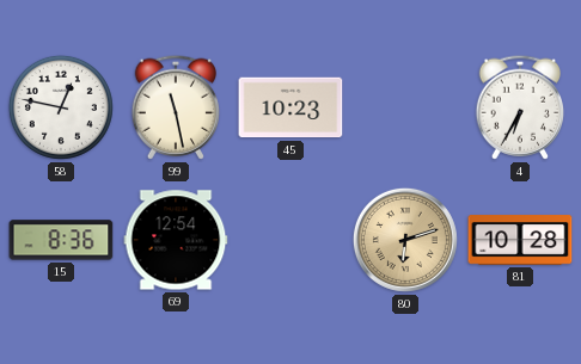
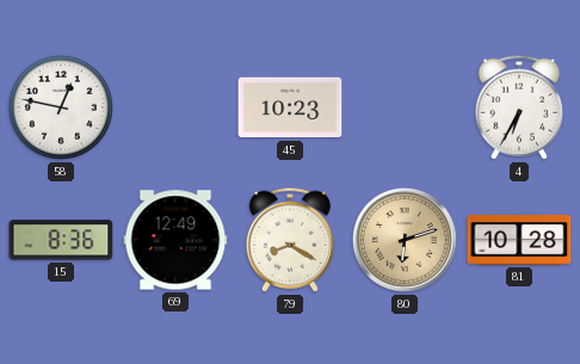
99: 11:28 -> none (175, 107)
69: 12:54 -> 12:49 (175, 240)
79: none -> 8:20 (289, 240)
